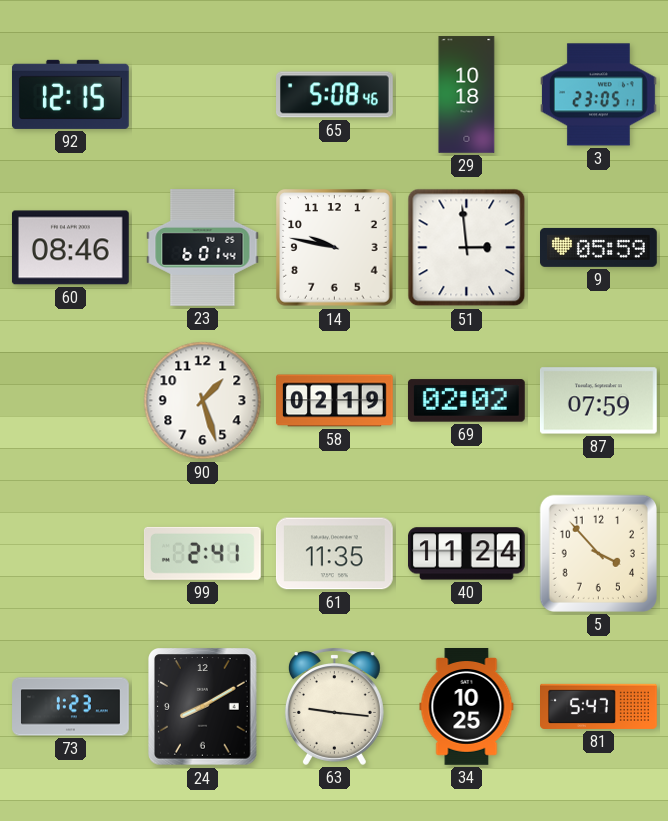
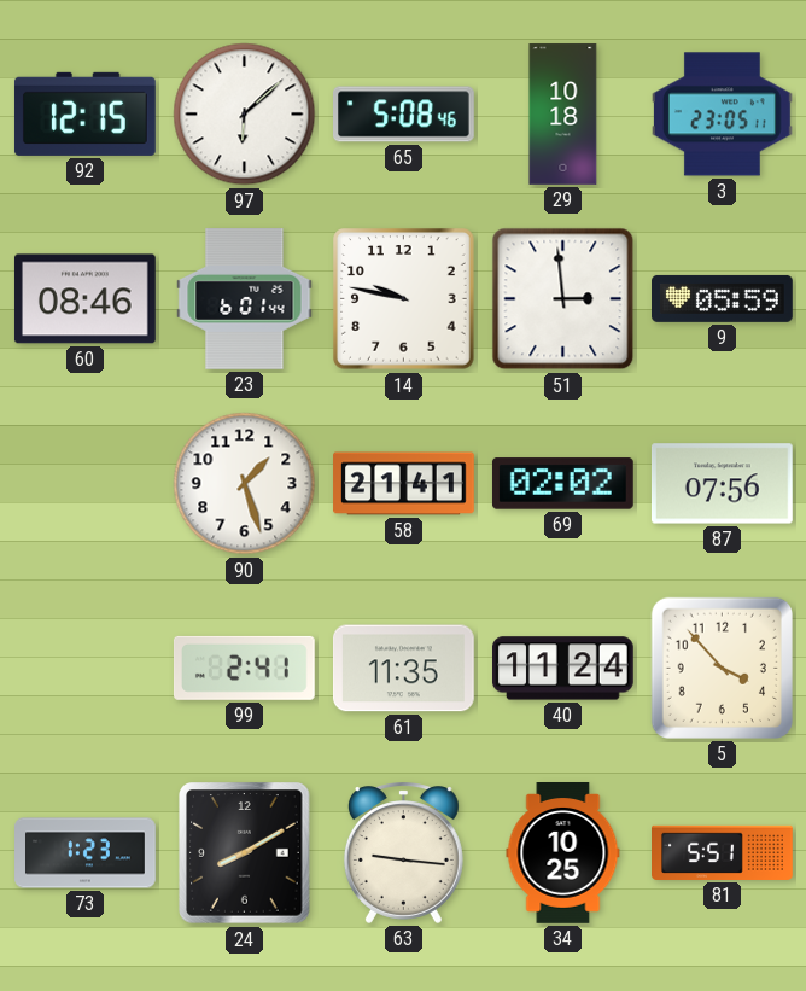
97: none -> 6:08 (245, 115)
58: 02:19 -> 21:41 (404, 484)
87: 07:59 -> 07:56 (722, 484)
81: 5:47 -> 5:51 (723, 852)
